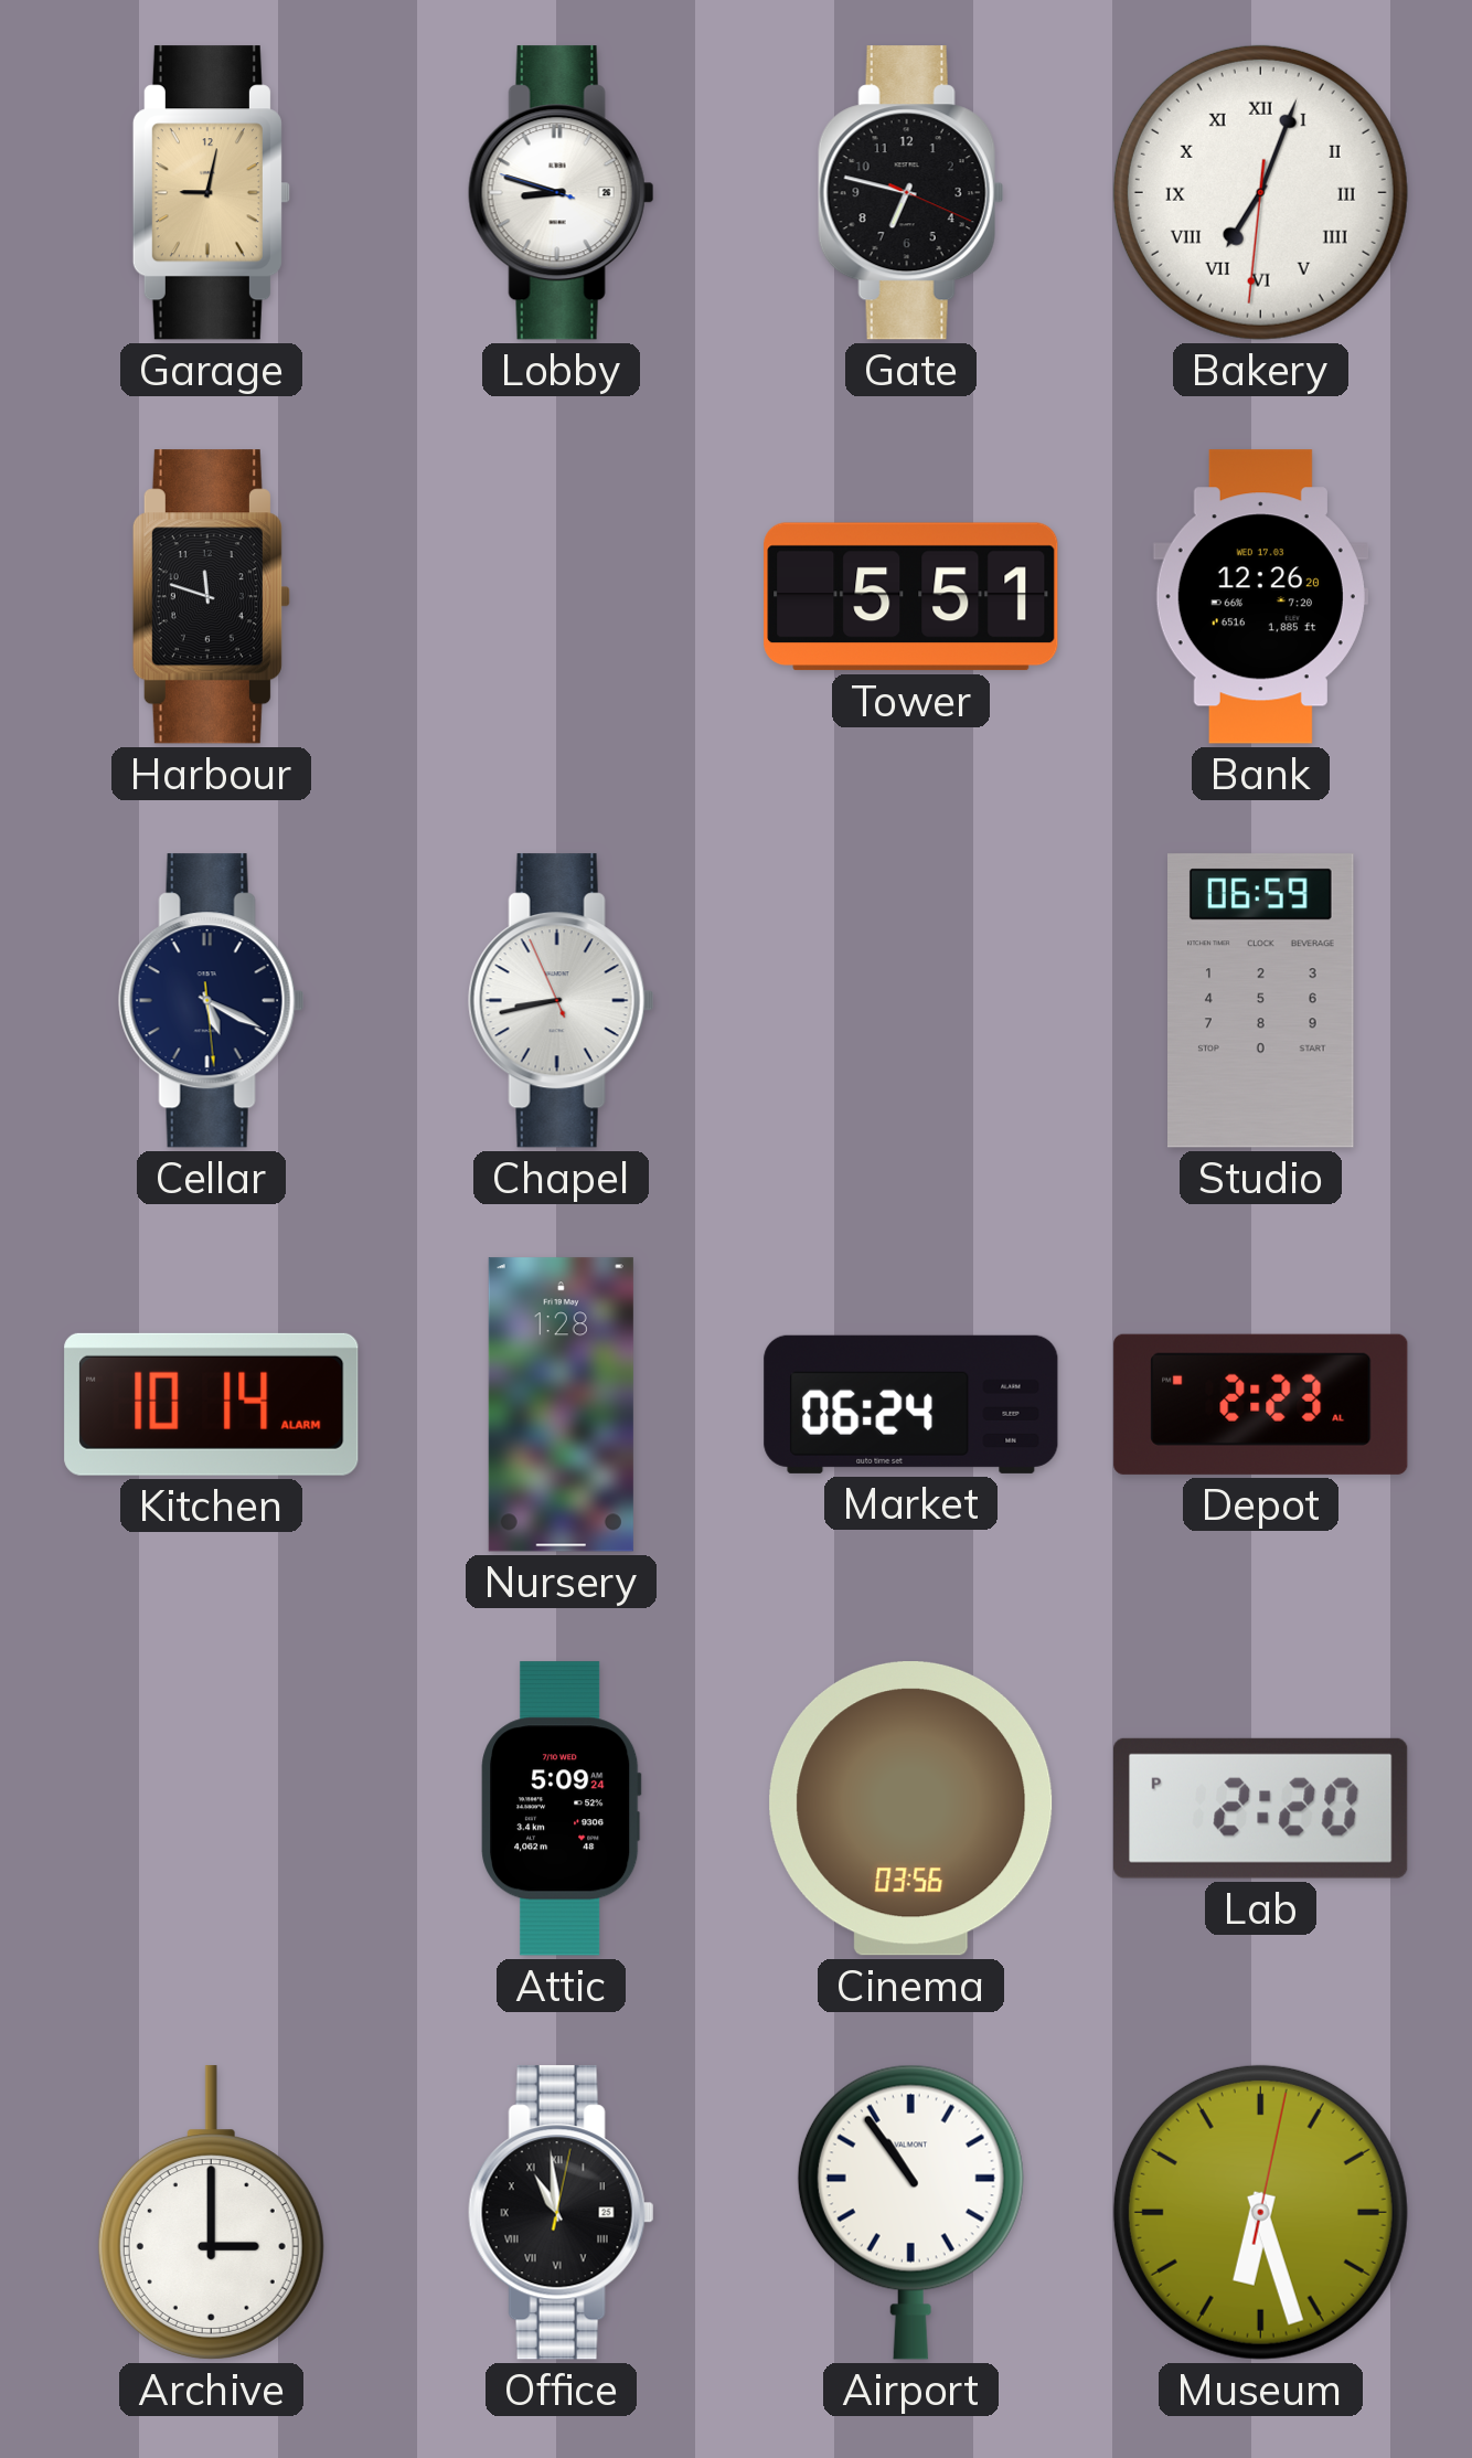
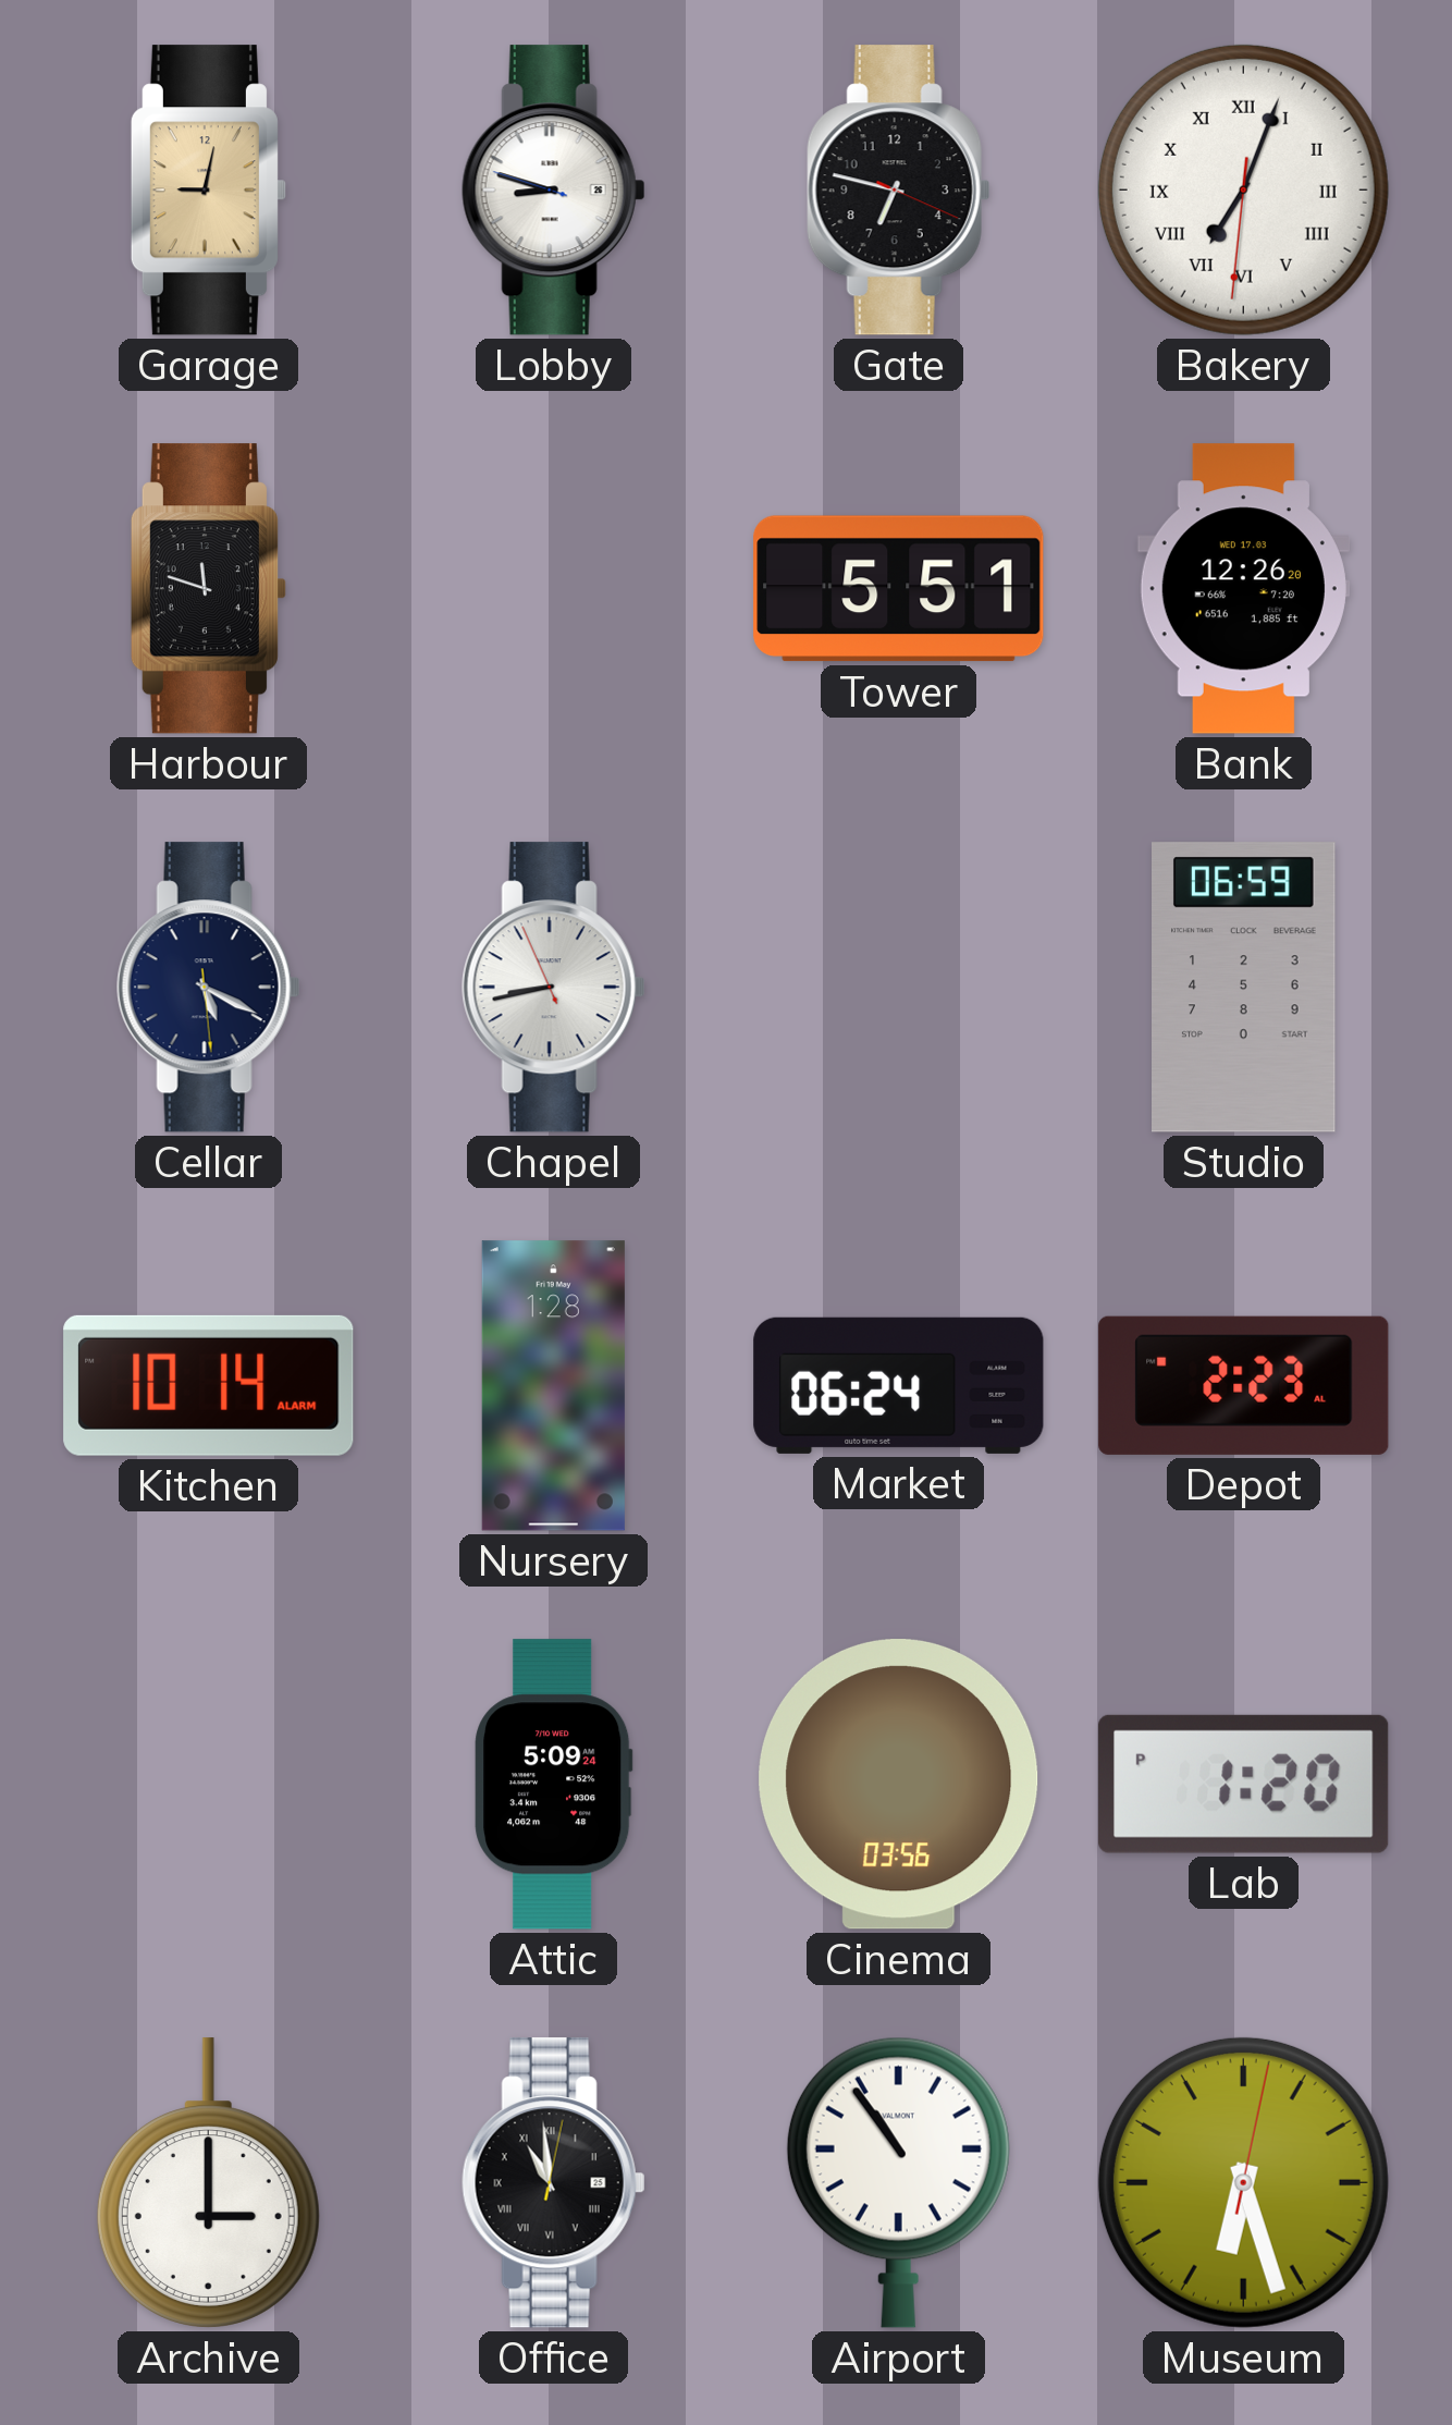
Lab: 2:20 -> 1:20 (1244, 1784)
